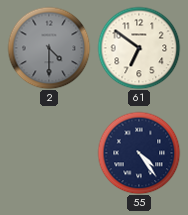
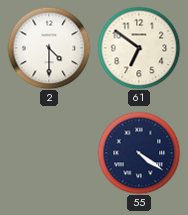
2 dial: grey -> white (49, 48)
55: 4:24 -> 4:21 (139, 153)
